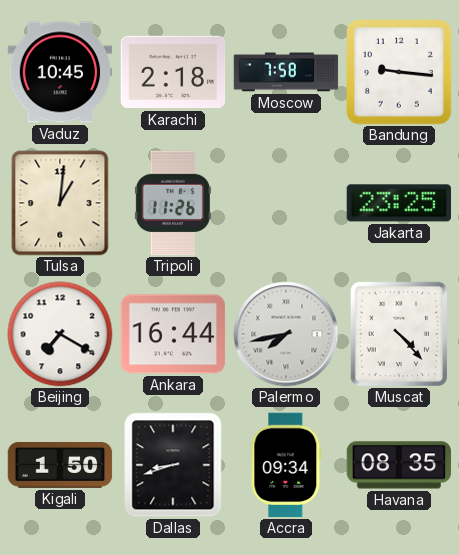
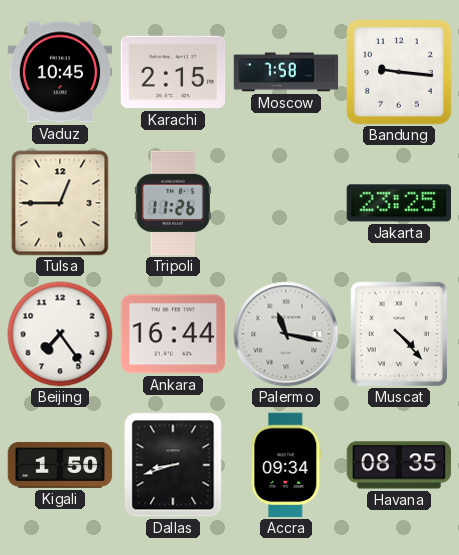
Karachi: 2:18 -> 2:15 (173, 72)
Tulsa: 1:01 -> 12:45 (60, 203)
Beijing: 7:20 -> 7:24 (60, 334)
Palermo: 7:43 -> 11:17 (286, 334)
